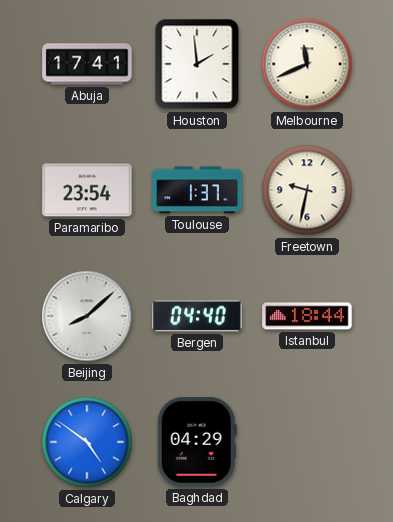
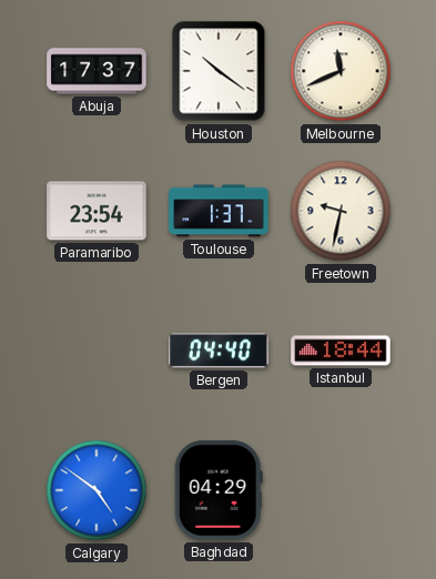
Abuja: 17:41 -> 17:37 (97, 71)
Houston: 1:59 -> 10:21 (219, 71)
Beijing: 8:08 -> none (87, 316)
